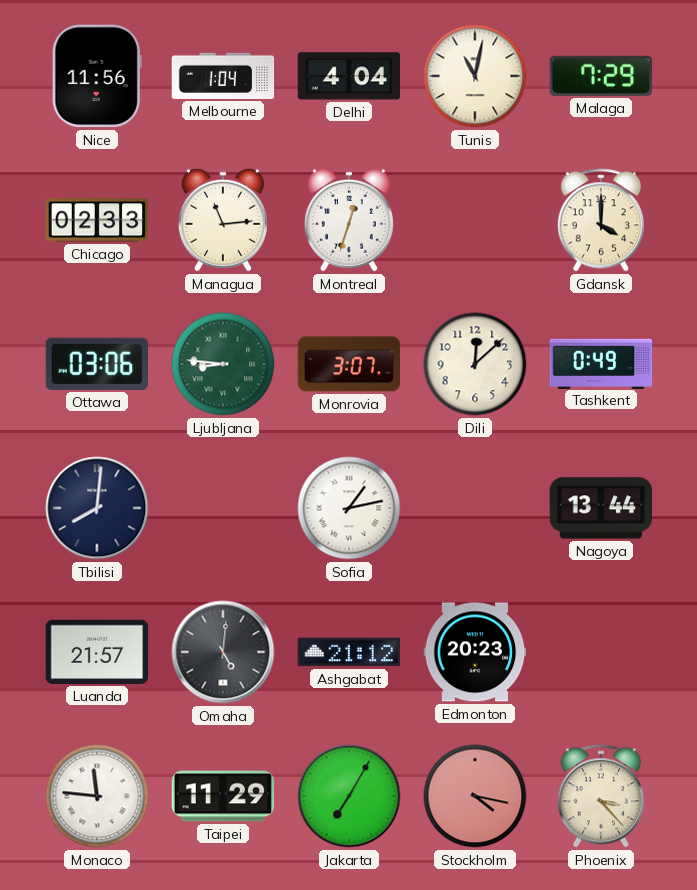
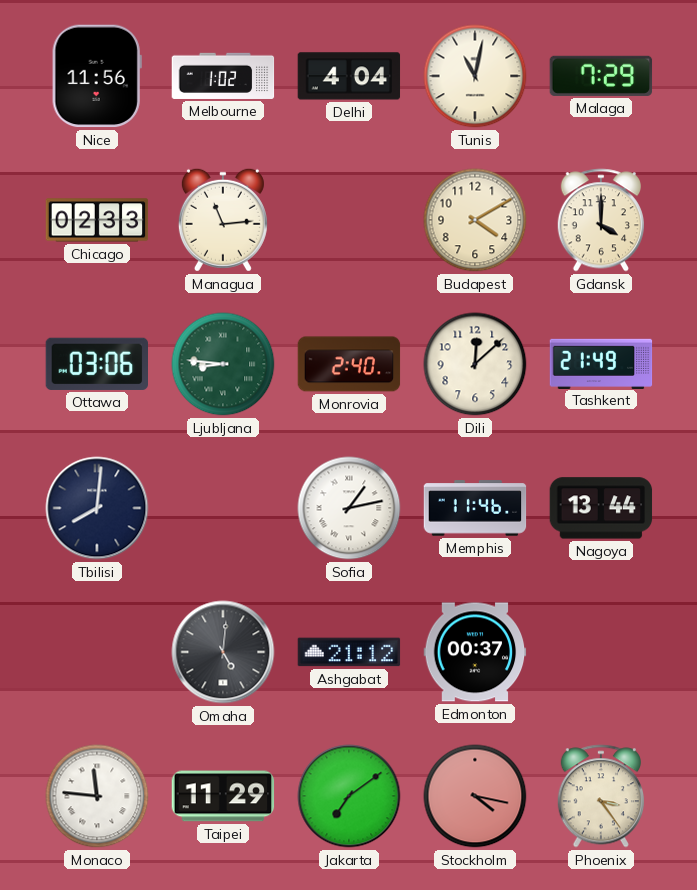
Melbourne: 1:04 -> 1:02 (223, 76)
Montreal: 12:33 -> none (349, 220)
Budapest: none -> 4:10 (475, 220)
Monrovia: 3:07 -> 2:40 (349, 364)
Tashkent: 0:49 -> 21:49 (601, 363)
Memphis: none -> 11:46 (475, 508)
Luanda: 21:57 -> none (97, 652)
Edmonton: 20:23 -> 00:37 (475, 652)
Jakarta: 7:05 -> 7:09 (349, 796)
Phoenix: 3:23 -> 3:24 (600, 796)
